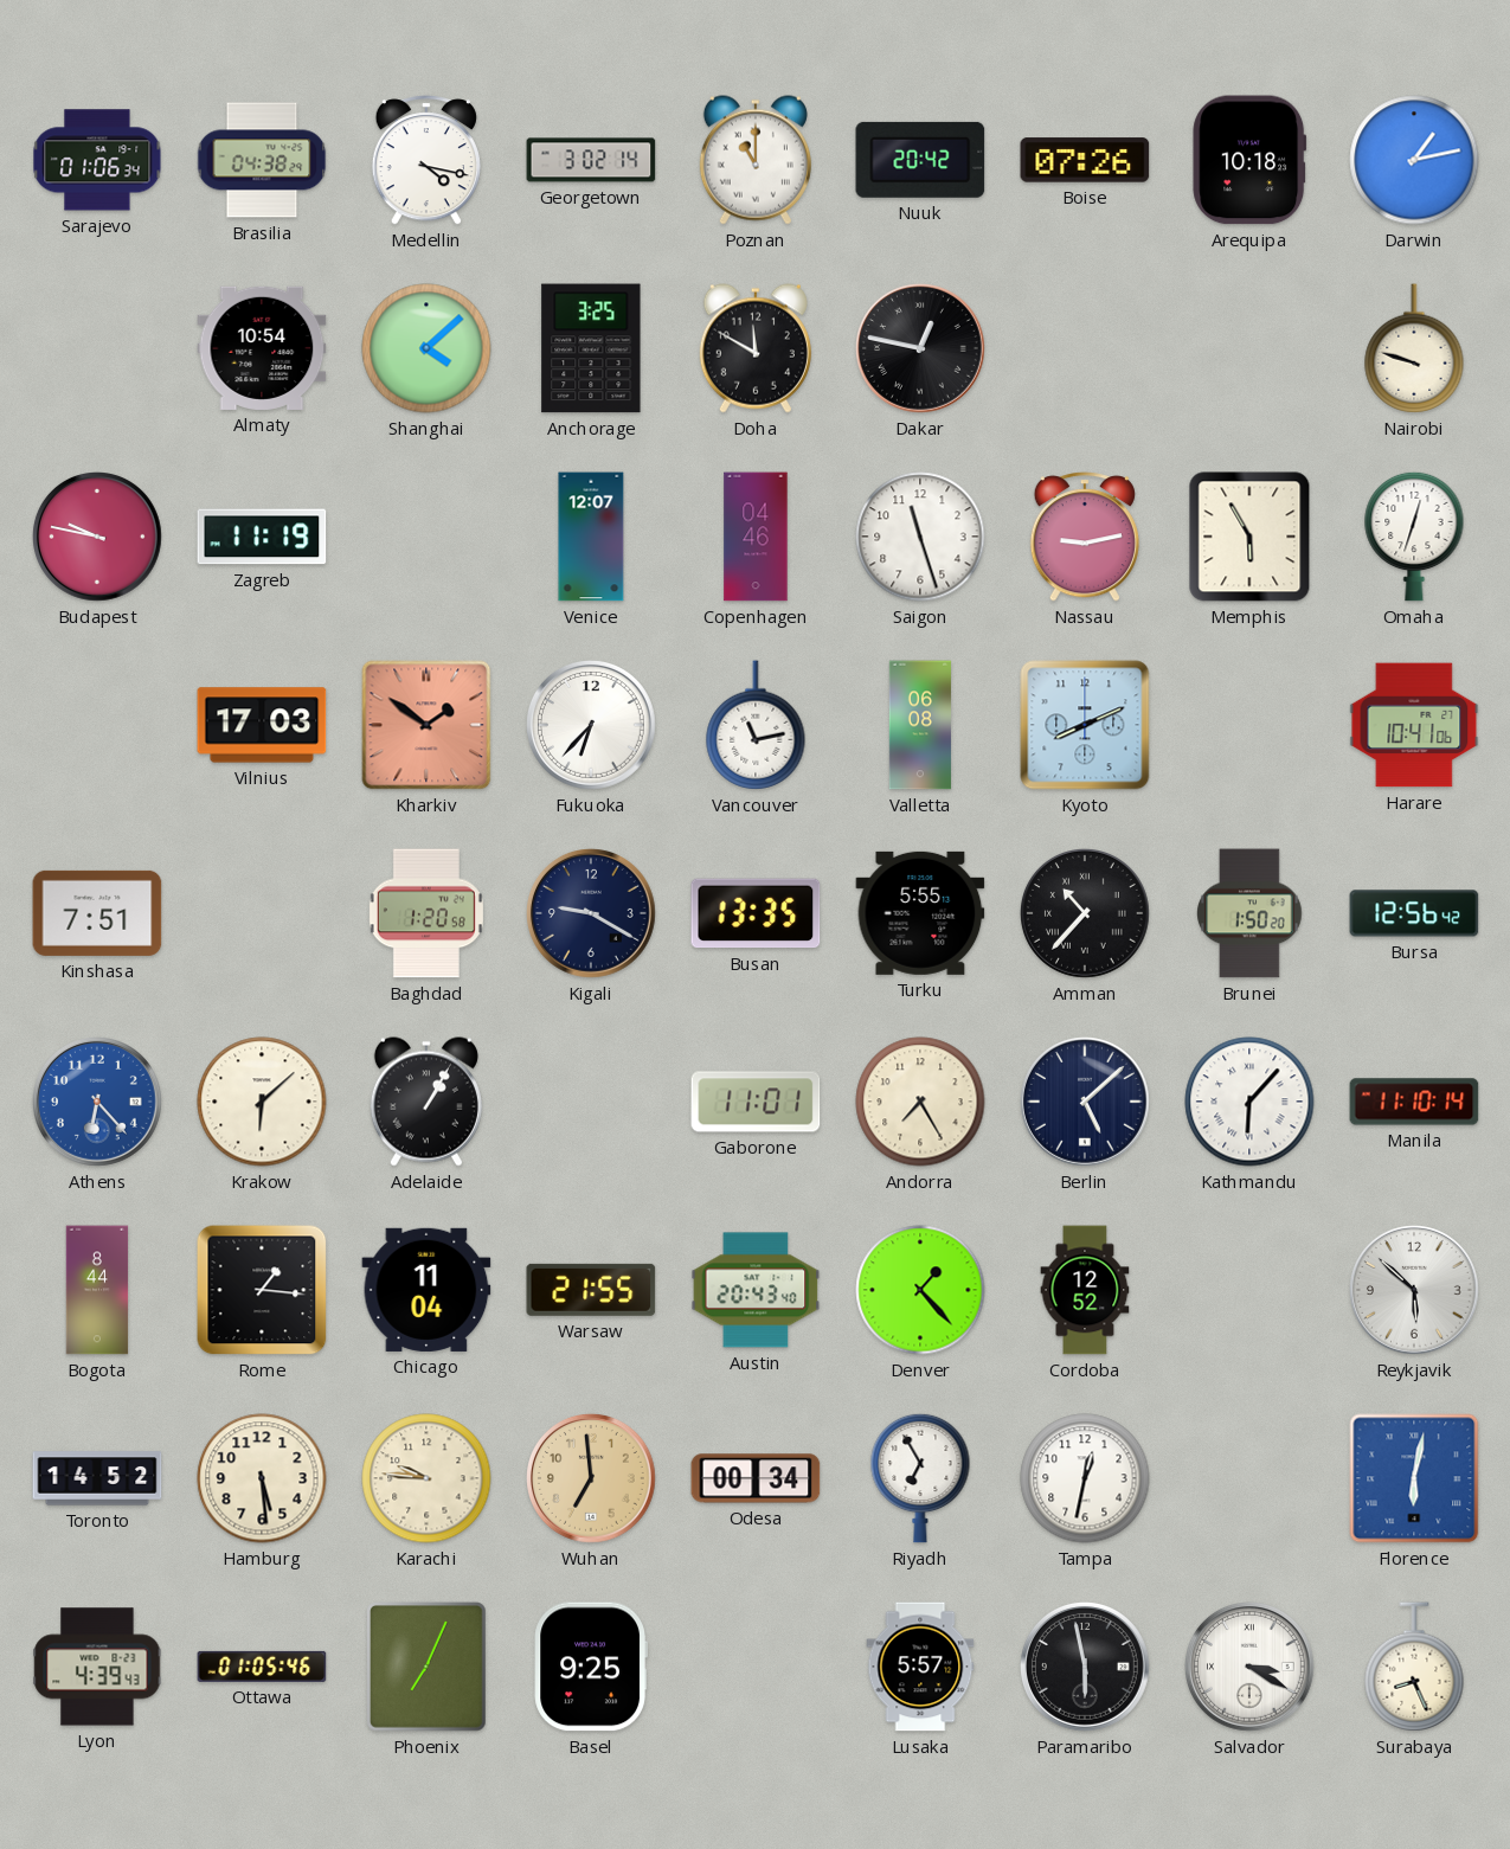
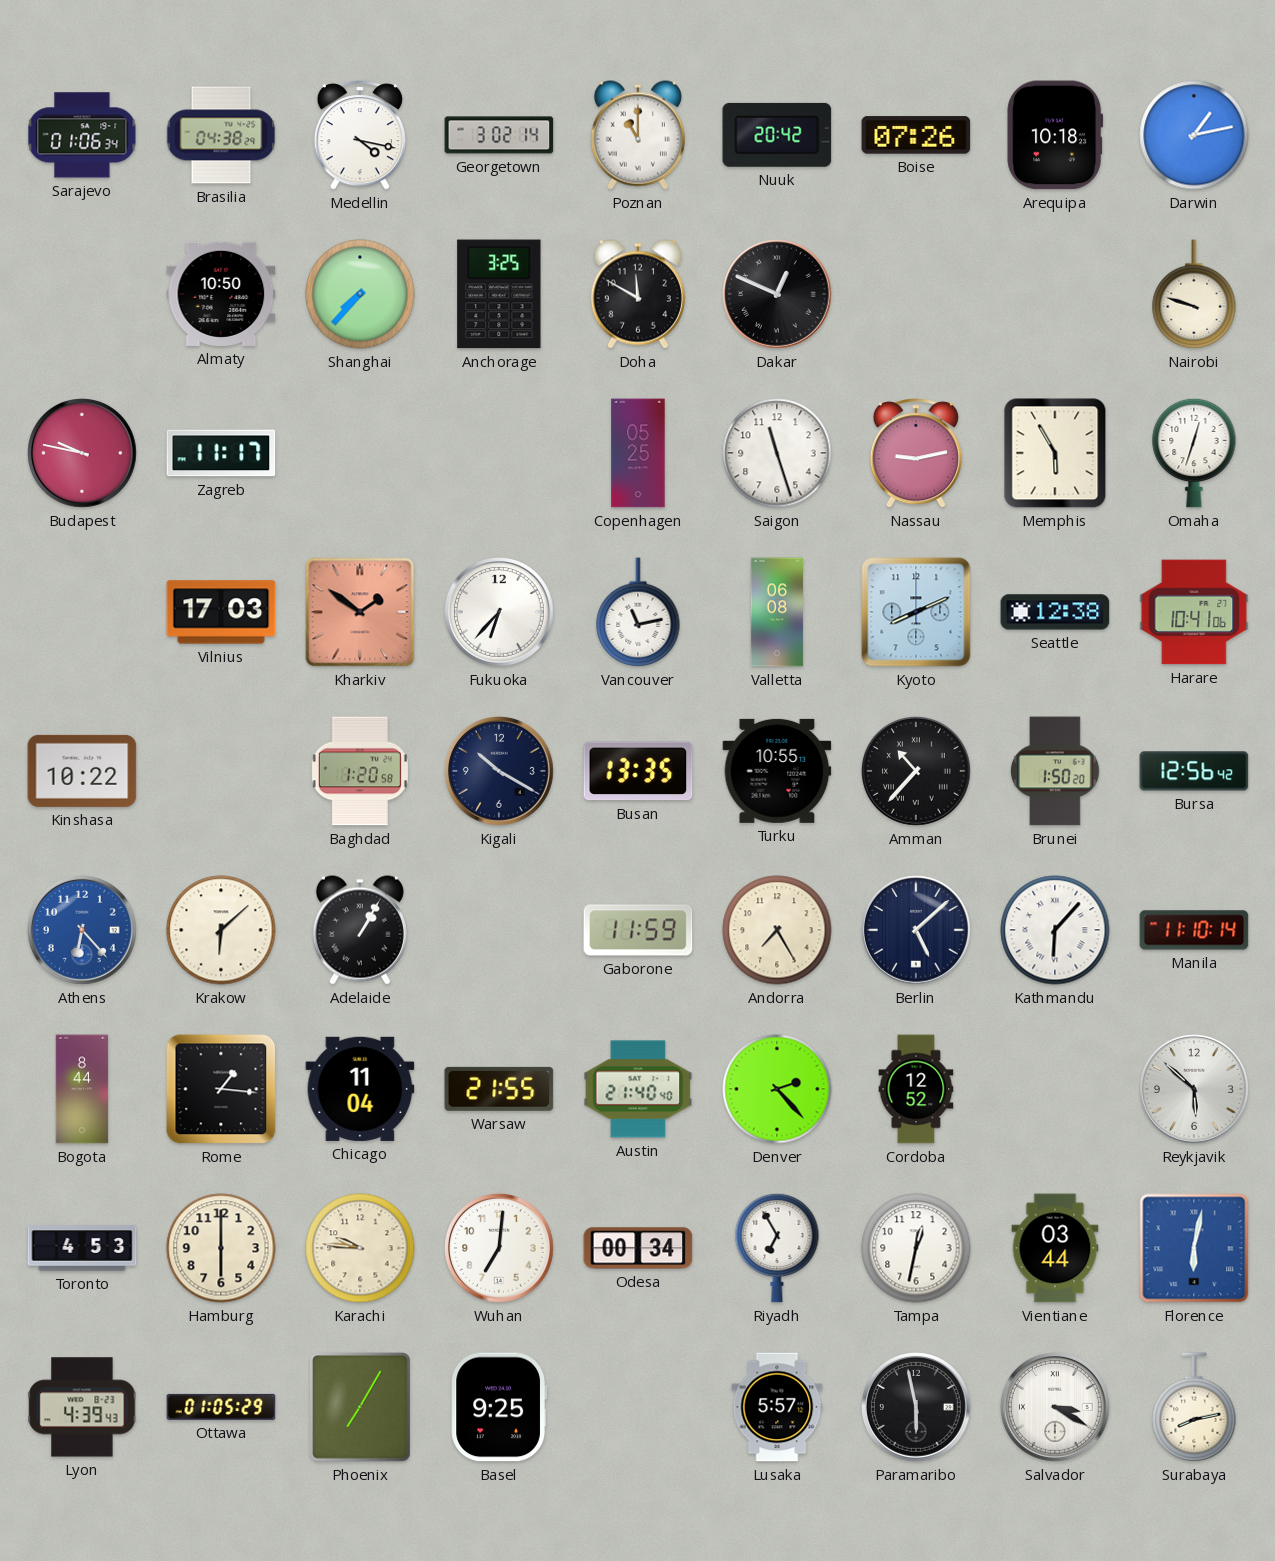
Almaty: 10:54 -> 10:50 (221, 294)
Shanghai: 4:08 -> 7:37 (360, 294)
Dakar: 12:47 -> 12:49 (778, 295)
Zagreb: 11:19 -> 11:17 (221, 453)
Venice: 12:07 -> none (591, 537)
Copenhagen: 04:46 -> 05:25 (638, 453)
Seattle: none -> 12:38 (1055, 612)
Kinshasa: 7:51 -> 10:22 (82, 771)
Kigali: 9:20 -> 10:20 (500, 772)
Turku: 5:55 -> 10:55 (777, 771)
Gaborone: 11:01 -> 11:59 (638, 930)
Austin: 20:43 -> 21:40 (638, 1089)
Denver: 1:23 -> 2:23 (777, 1089)
Toronto: 14:52 -> 4:53 (82, 1248)
Hamburg: 5:29 -> 6:00 (221, 1248)
Wuhan: 6:59 -> 7:01 (500, 1249)
Wuhan dial: champagne -> white (500, 1249)
Vientiane: none -> 03:44 (1055, 1248)
Ottawa: 01:05:46 -> 01:05:29 (221, 1407)
Phoenix: 7:04 -> 7:05 (361, 1407)
Surabaya: 8:26 -> 8:13 (1194, 1407)
